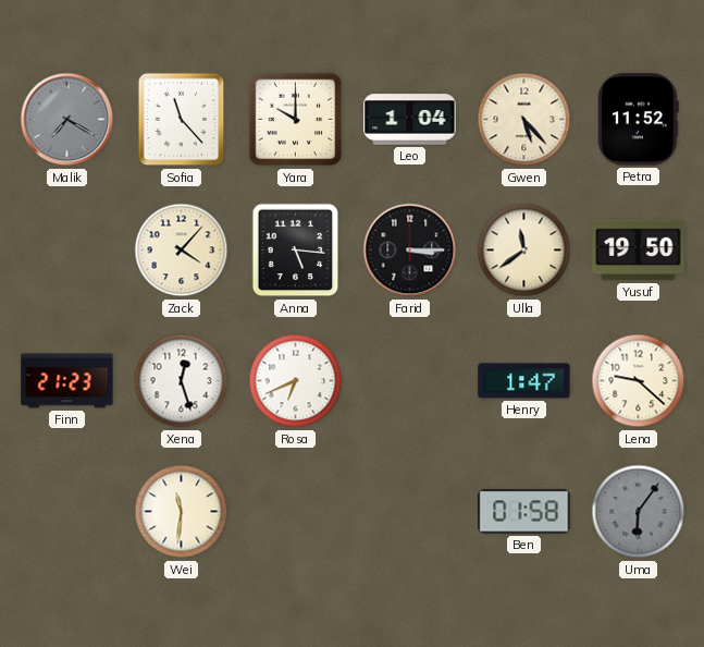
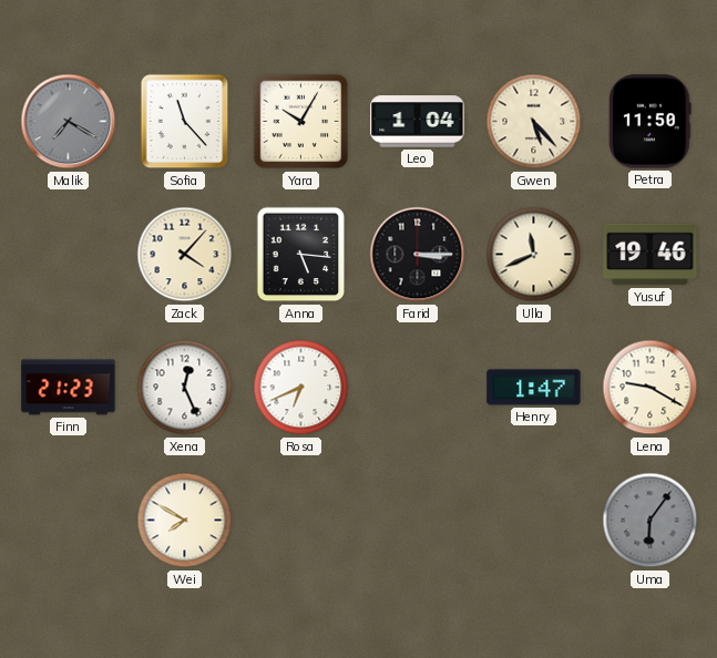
Yara: 10:00 -> 10:05 (301, 122)
Petra: 11:52 -> 11:50 (651, 122)
Ulla: 11:39 -> 11:41 (534, 255)
Yusuf: 19:50 -> 19:46 (651, 255)
Xena: 12:27 -> 12:26 (185, 388)
Lena: 9:22 -> 9:20 (651, 388)
Wei: 11:31 -> 7:50 (185, 521)
Ben: 01:58 -> none (524, 512)
